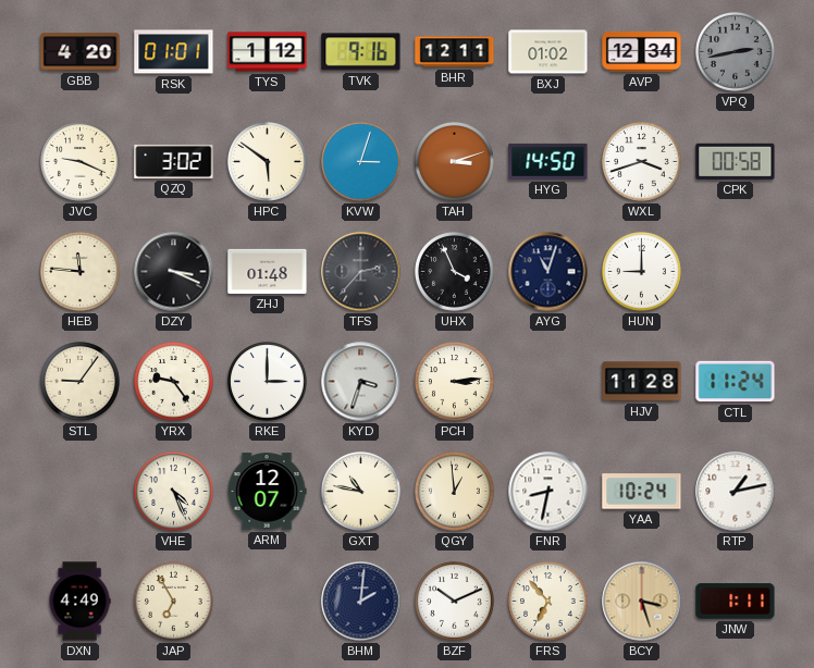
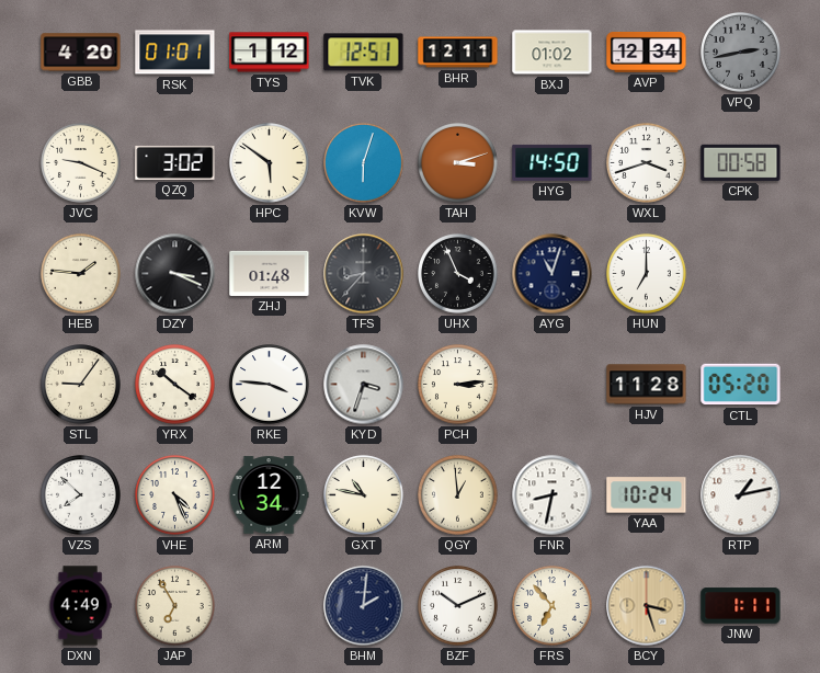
TVK: 9:16 -> 12:51 (364, 53)
KVW: 3:03 -> 6:03 (364, 163)
HEB: 11:46 -> 1:46 (81, 274)
TFS: 2:37 -> 8:37 (364, 274)
HUN: 9:00 -> 7:00 (647, 274)
YRX: 9:24 -> 10:21 (175, 385)
RKE: 3:00 -> 3:46 (270, 385)
CTL: 11:24 -> 05:20 (741, 385)
VZS: none -> 7:52 (81, 495)
ARM: 12:07 -> 12:34 (269, 495)
